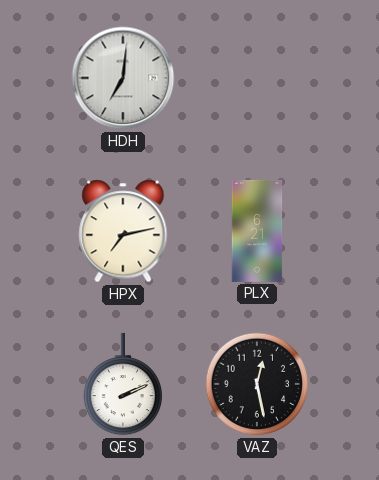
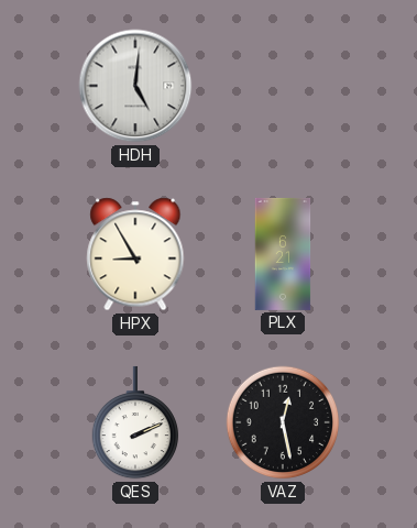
HDH: 7:01 -> 5:01 (135, 86)
HPX: 7:13 -> 8:55 (135, 254)
